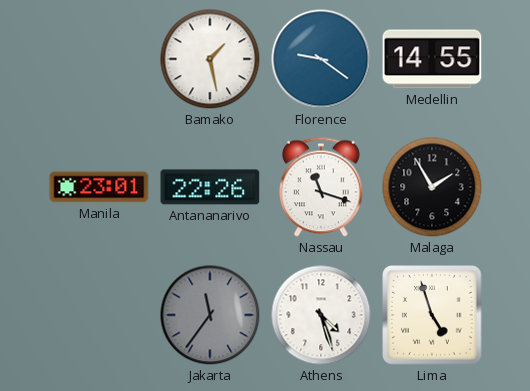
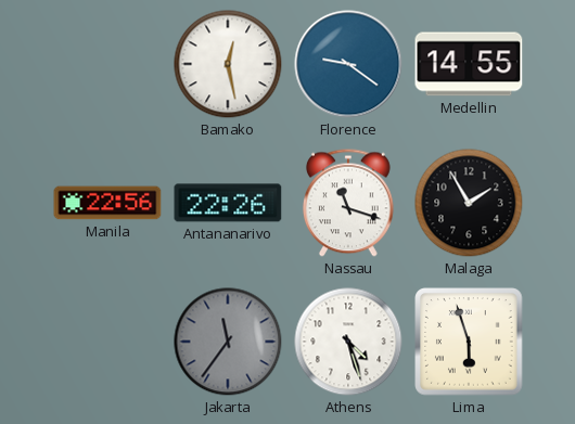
Bamako: 1:28 -> 12:28 (228, 64)
Manila: 23:01 -> 22:56 (107, 203)
Lima: 4:57 -> 5:57 (469, 342)
